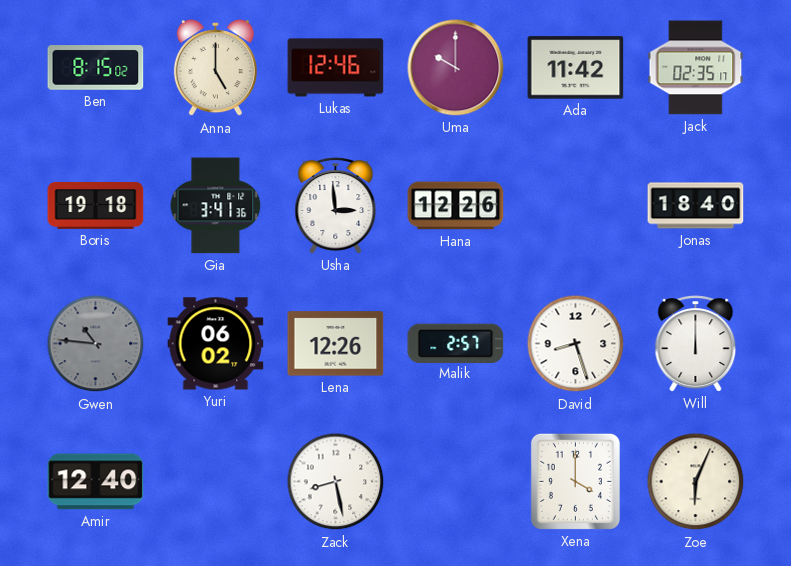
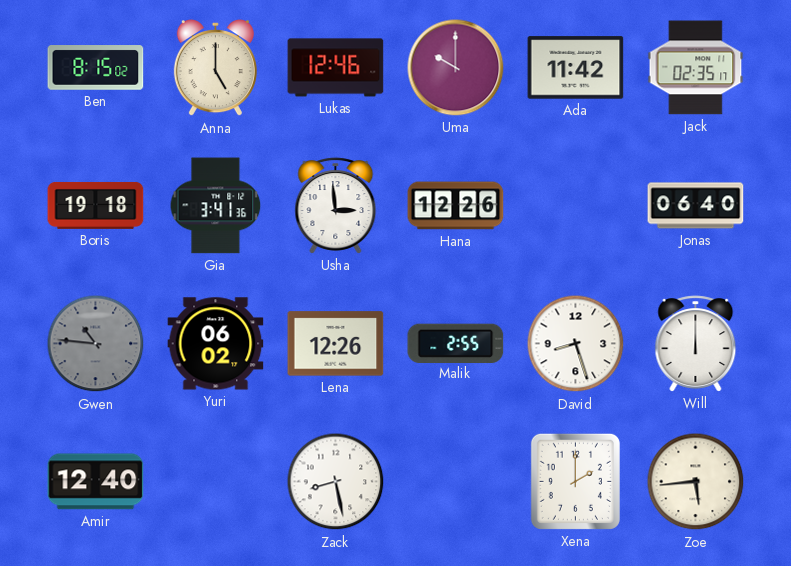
Jonas: 18:40 -> 06:40 (696, 206)
Malik: 2:57 -> 2:55 (456, 343)
Xena: 4:00 -> 2:00 (575, 481)
Zoe: 6:04 -> 5:44 (696, 482)
